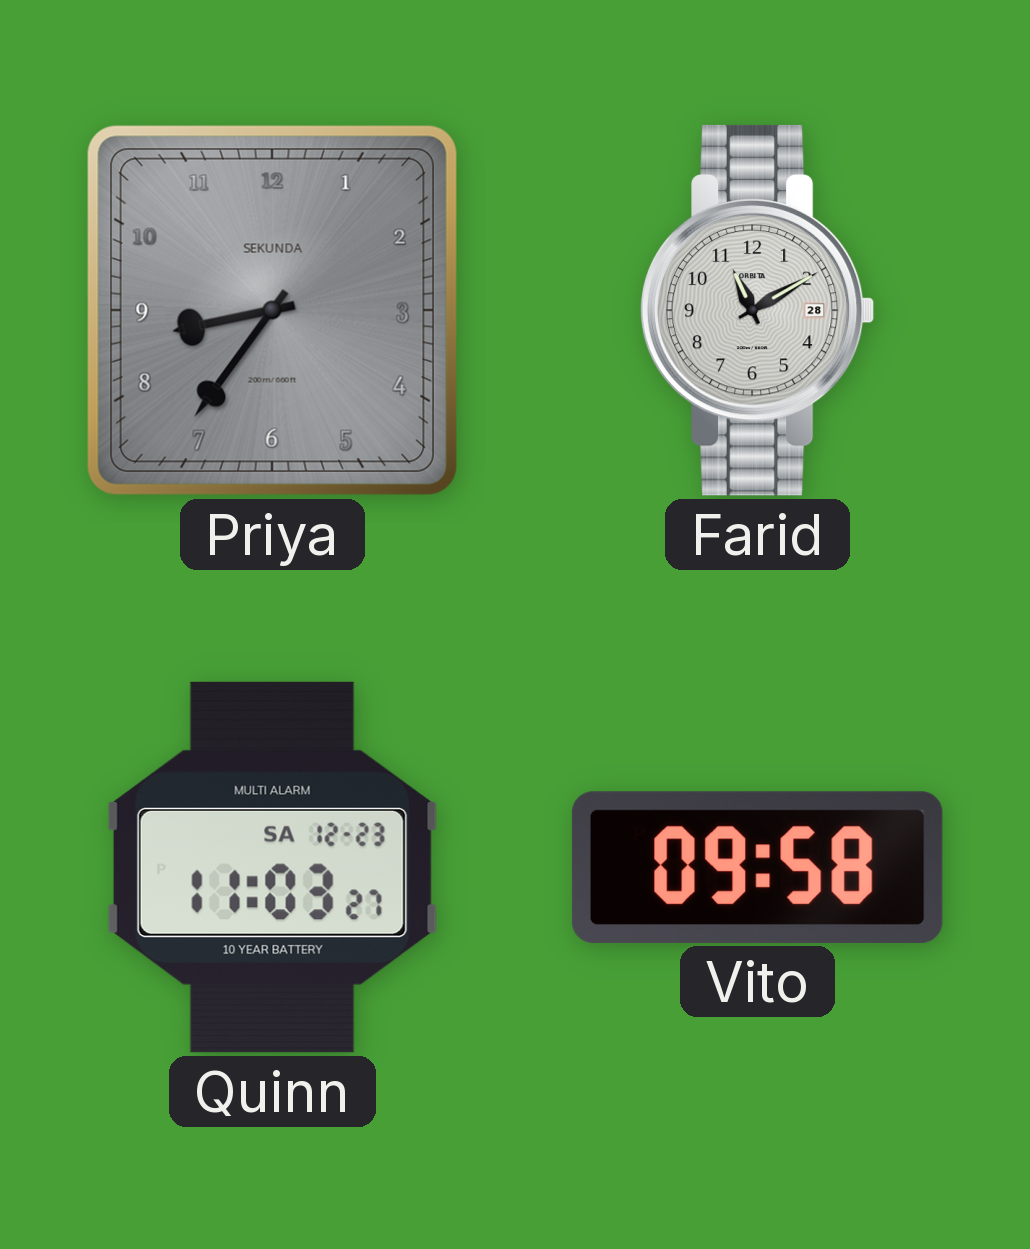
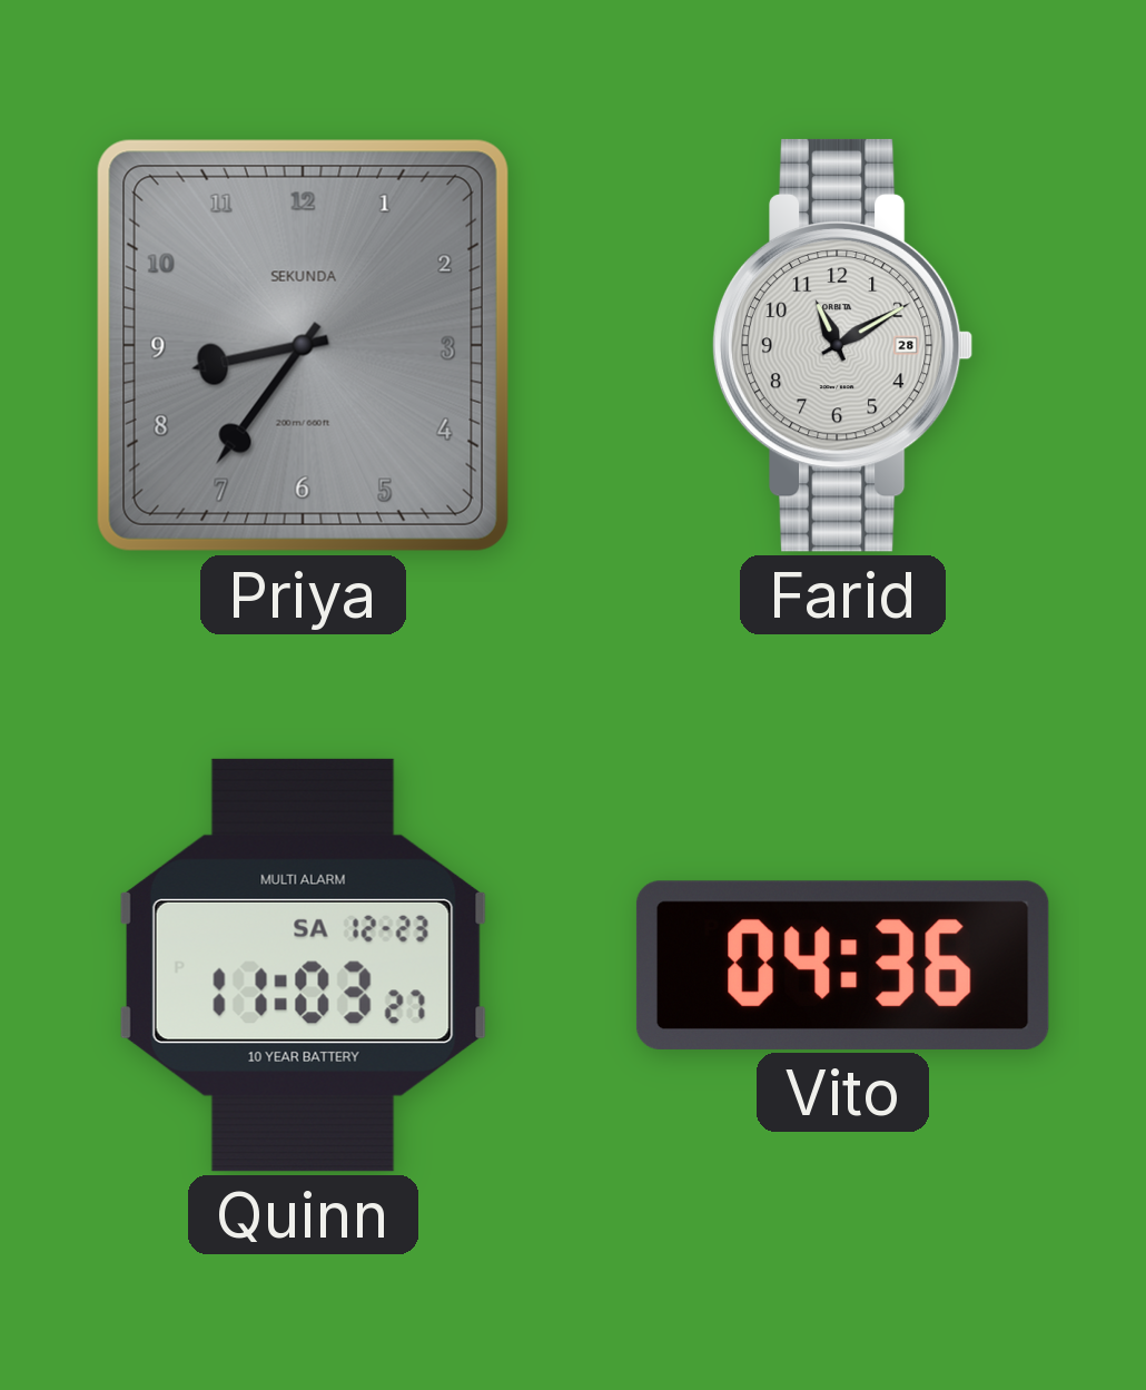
Vito: 09:58 -> 04:36 (842, 965)
